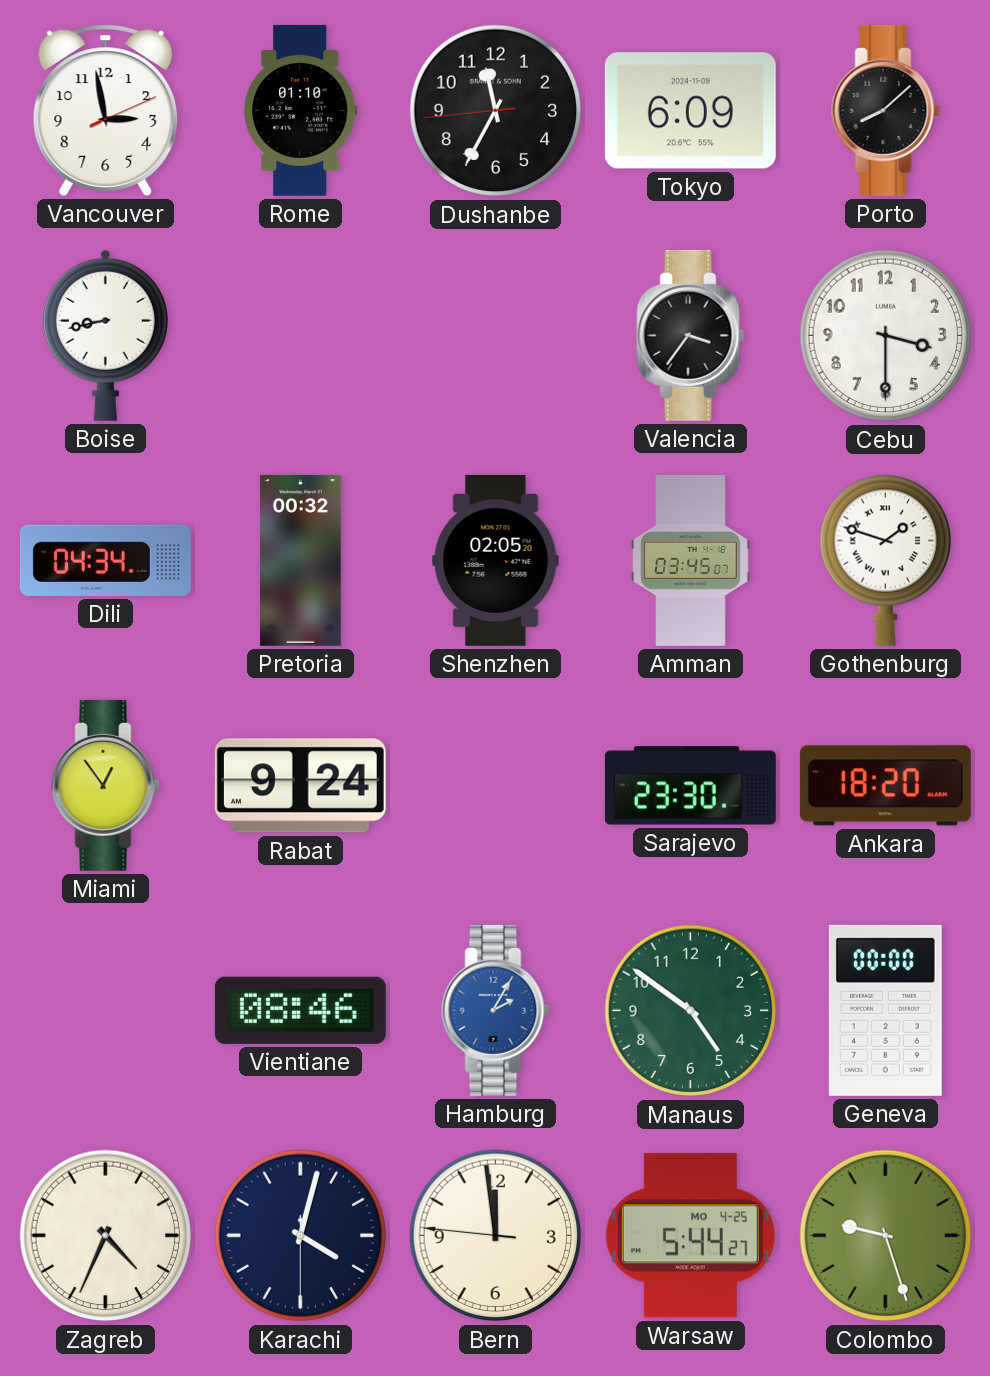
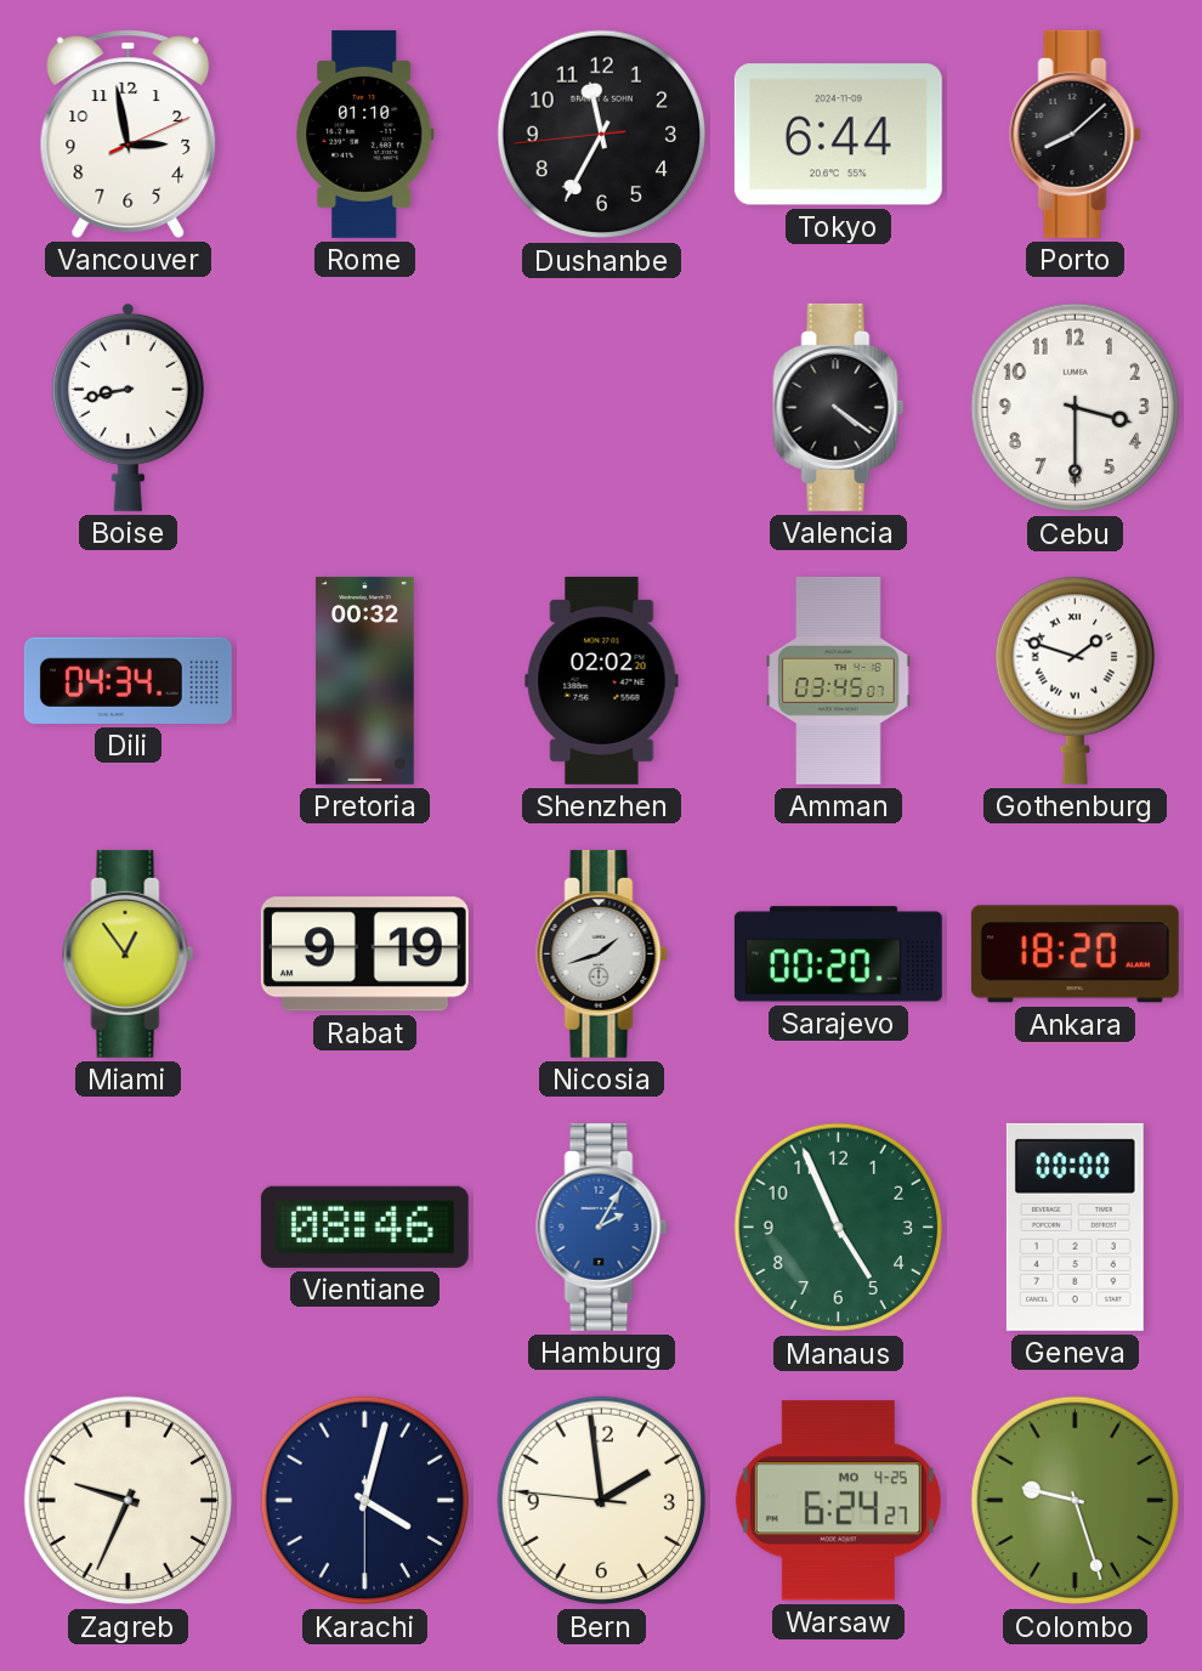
Tokyo: 6:09 -> 6:44 (838, 135)
Valencia: 3:36 -> 4:21 (839, 407)
Shenzhen: 02:05 -> 02:02 (602, 680)
Rabat: 9:24 -> 9:19 (364, 955)
Nicosia: none -> 1:42 (602, 953)
Sarajevo: 23:30 -> 00:20 (838, 955)
Manaus: 4:51 -> 4:56 (839, 1228)
Zagreb: 4:34 -> 9:34 (129, 1501)
Bern: 11:58 -> 1:58 (602, 1501)
Warsaw: 5:44 -> 6:24 (838, 1501)
